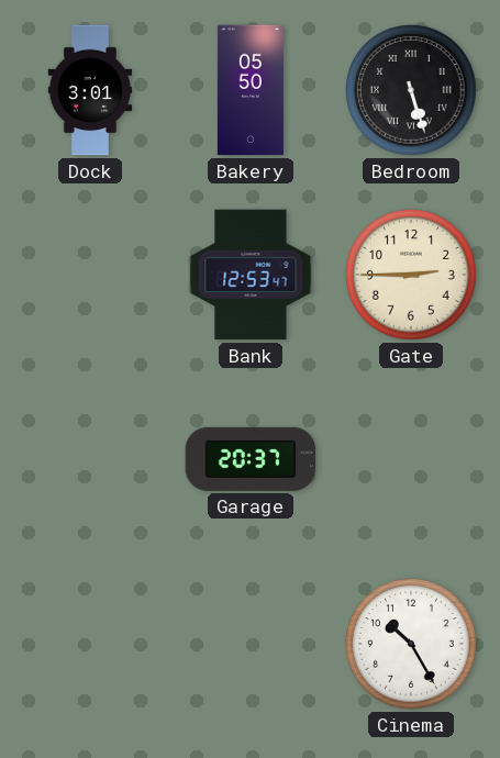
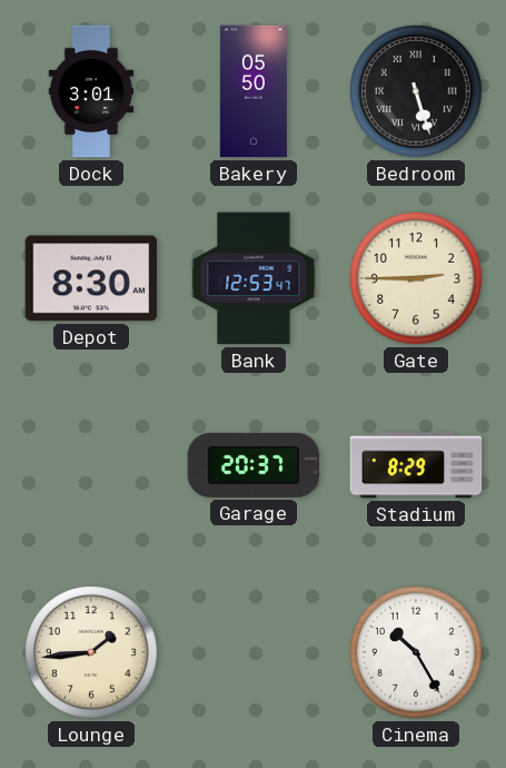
Depot: none -> 8:30 (91, 278)
Stadium: none -> 8:29 (416, 465)
Lounge: none -> 1:44 (92, 653)
